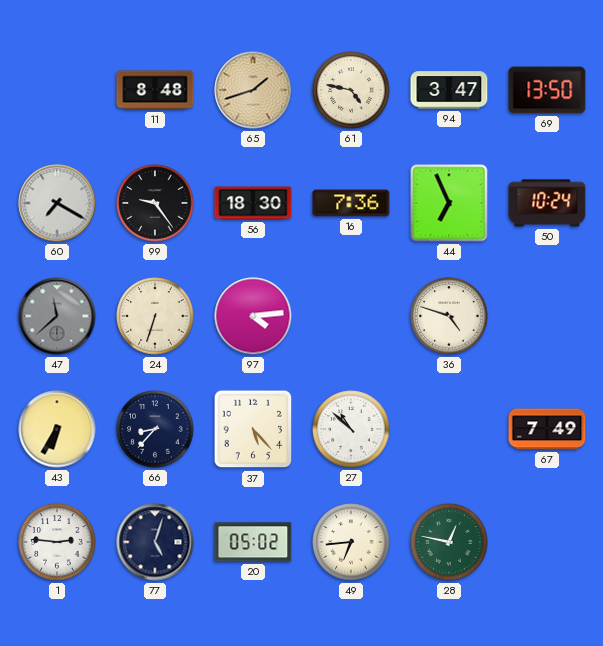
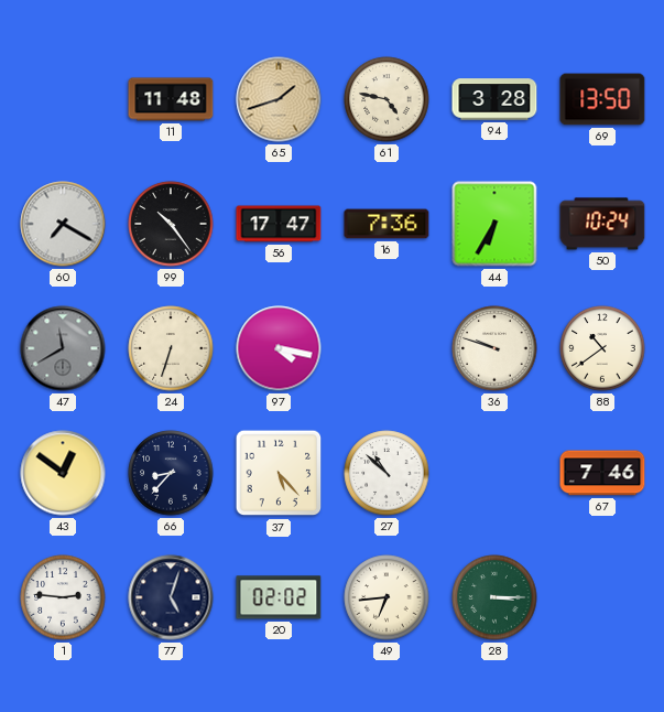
11: 8:48 -> 11:48 (171, 99)
94: 3:47 -> 3:28 (494, 99)
99: 9:24 -> 10:24 (171, 224)
56: 18:30 -> 17:47 (279, 224)
44: 6:56 -> 6:35 (494, 224)
47: 11:38 -> 11:40 (63, 348)
97: 4:14 -> 4:17 (279, 348)
36: 4:48 -> 9:48 (494, 348)
88: none -> 10:39 (602, 348)
43: 6:35 -> 12:51 (63, 473)
67: 7:49 -> 7:46 (602, 473)
20: 05:02 -> 02:02 (279, 597)
28: 12:47 -> 3:15 (494, 597)
